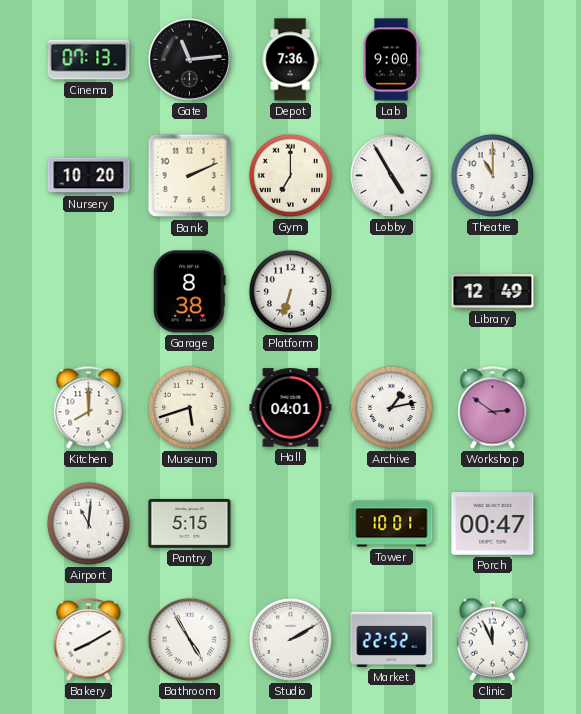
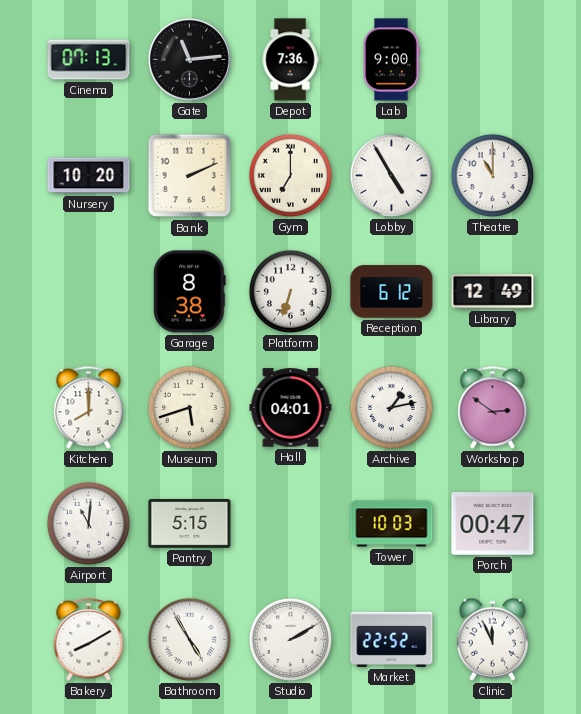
Reception: none -> 6:12 (392, 292)
Tower: 10:01 -> 10:03 (392, 524)
